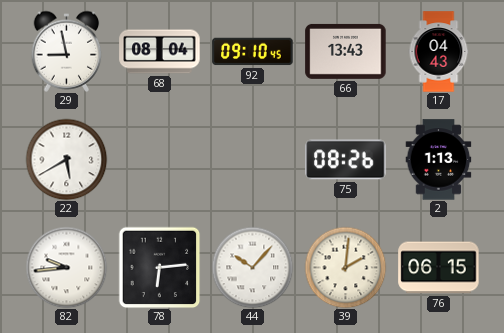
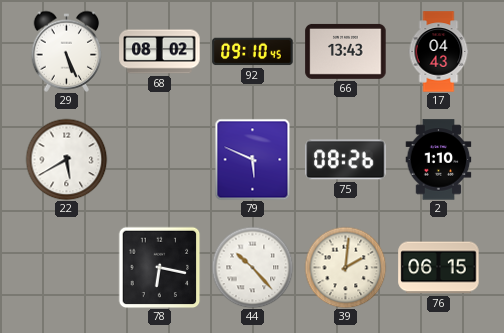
29: 8:58 -> 5:26 (67, 51)
68: 08:04 -> 08:02 (160, 52)
79: none -> 5:49 (253, 159)
2: 1:13 -> 1:10 (439, 160)
82: 9:44 -> none (66, 267)
78: 6:14 -> 6:17 (159, 267)
44: 10:07 -> 10:23 (252, 267)
